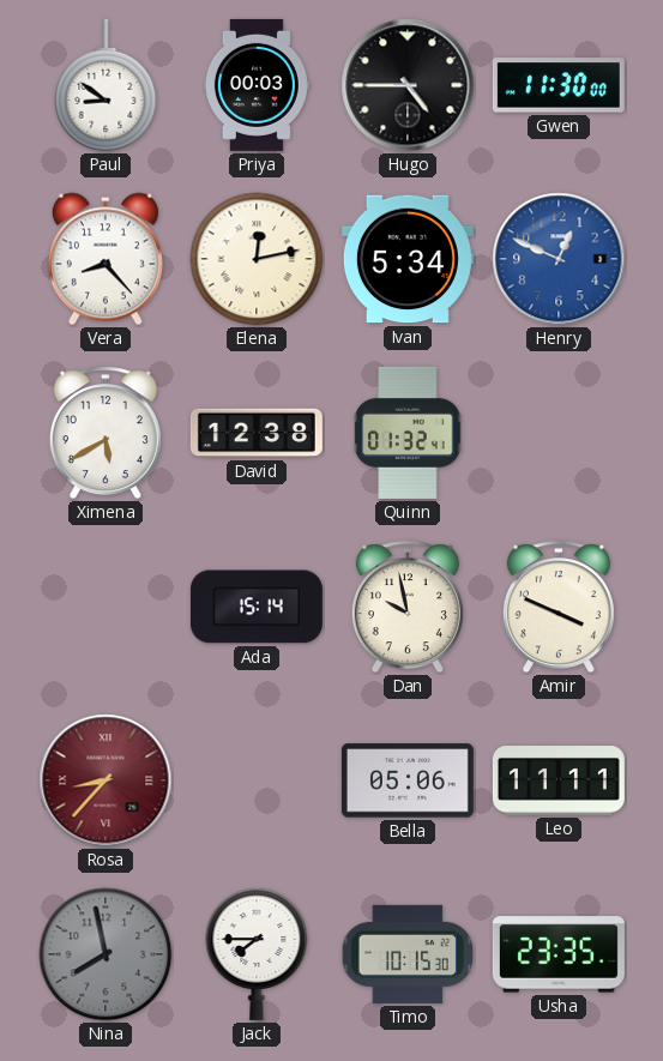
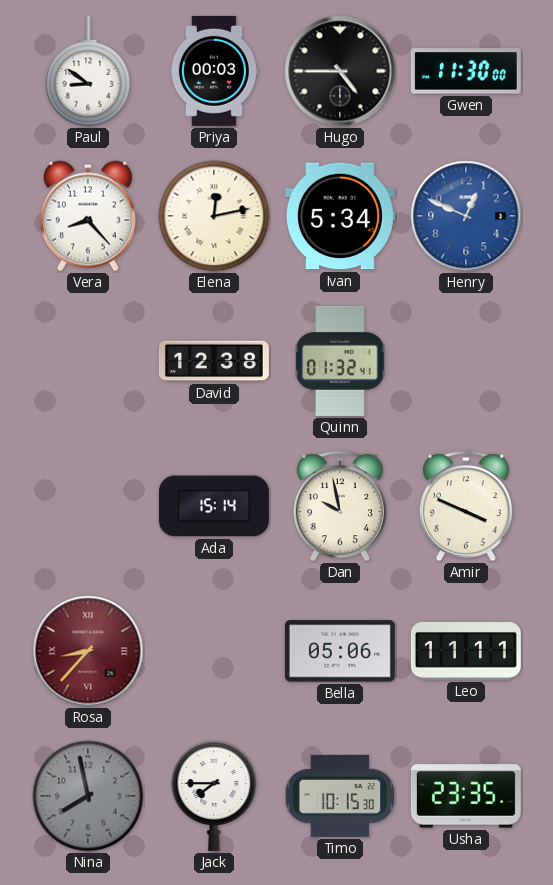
Ximena: 5:40 -> none (106, 433)
